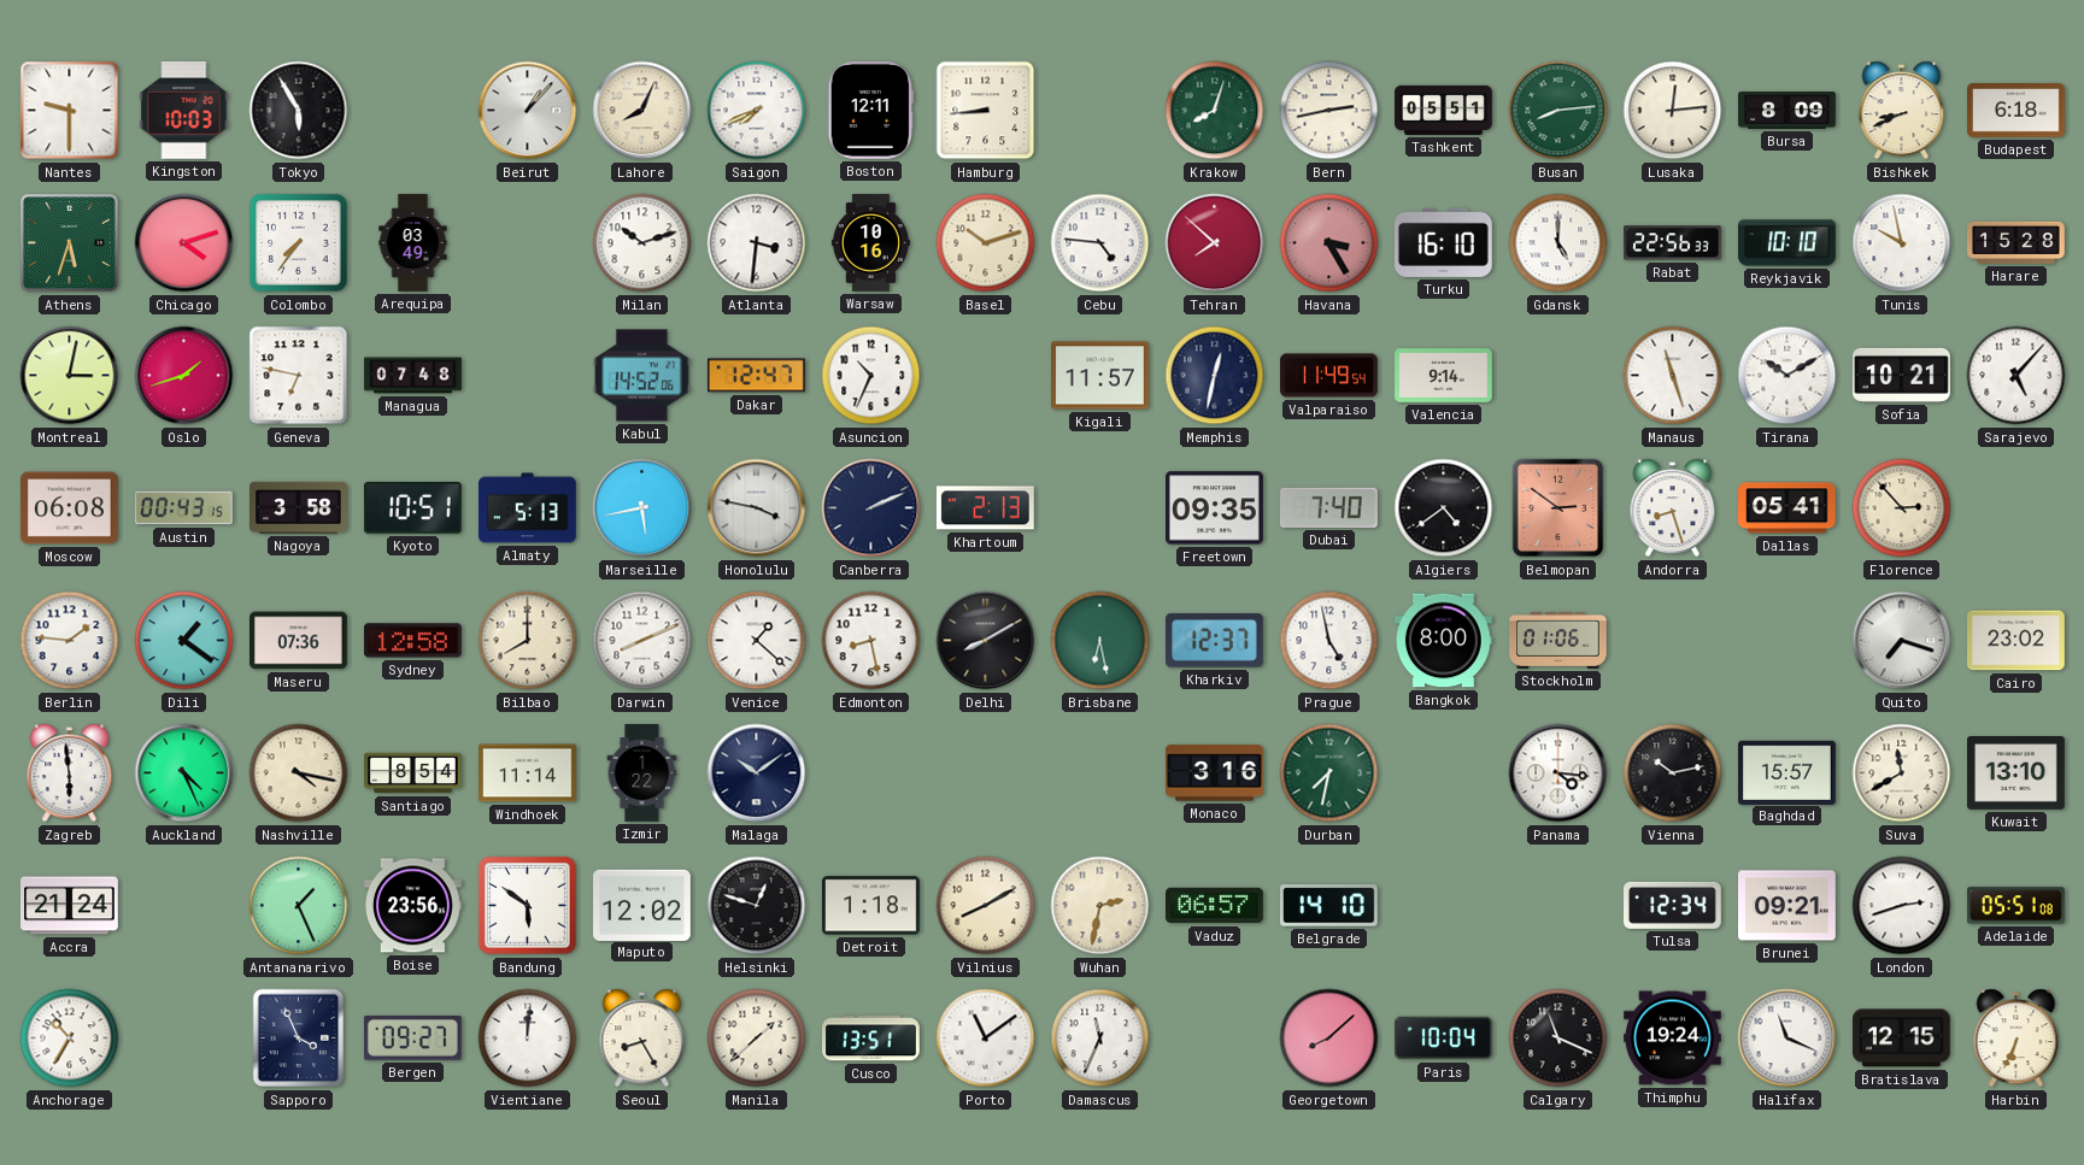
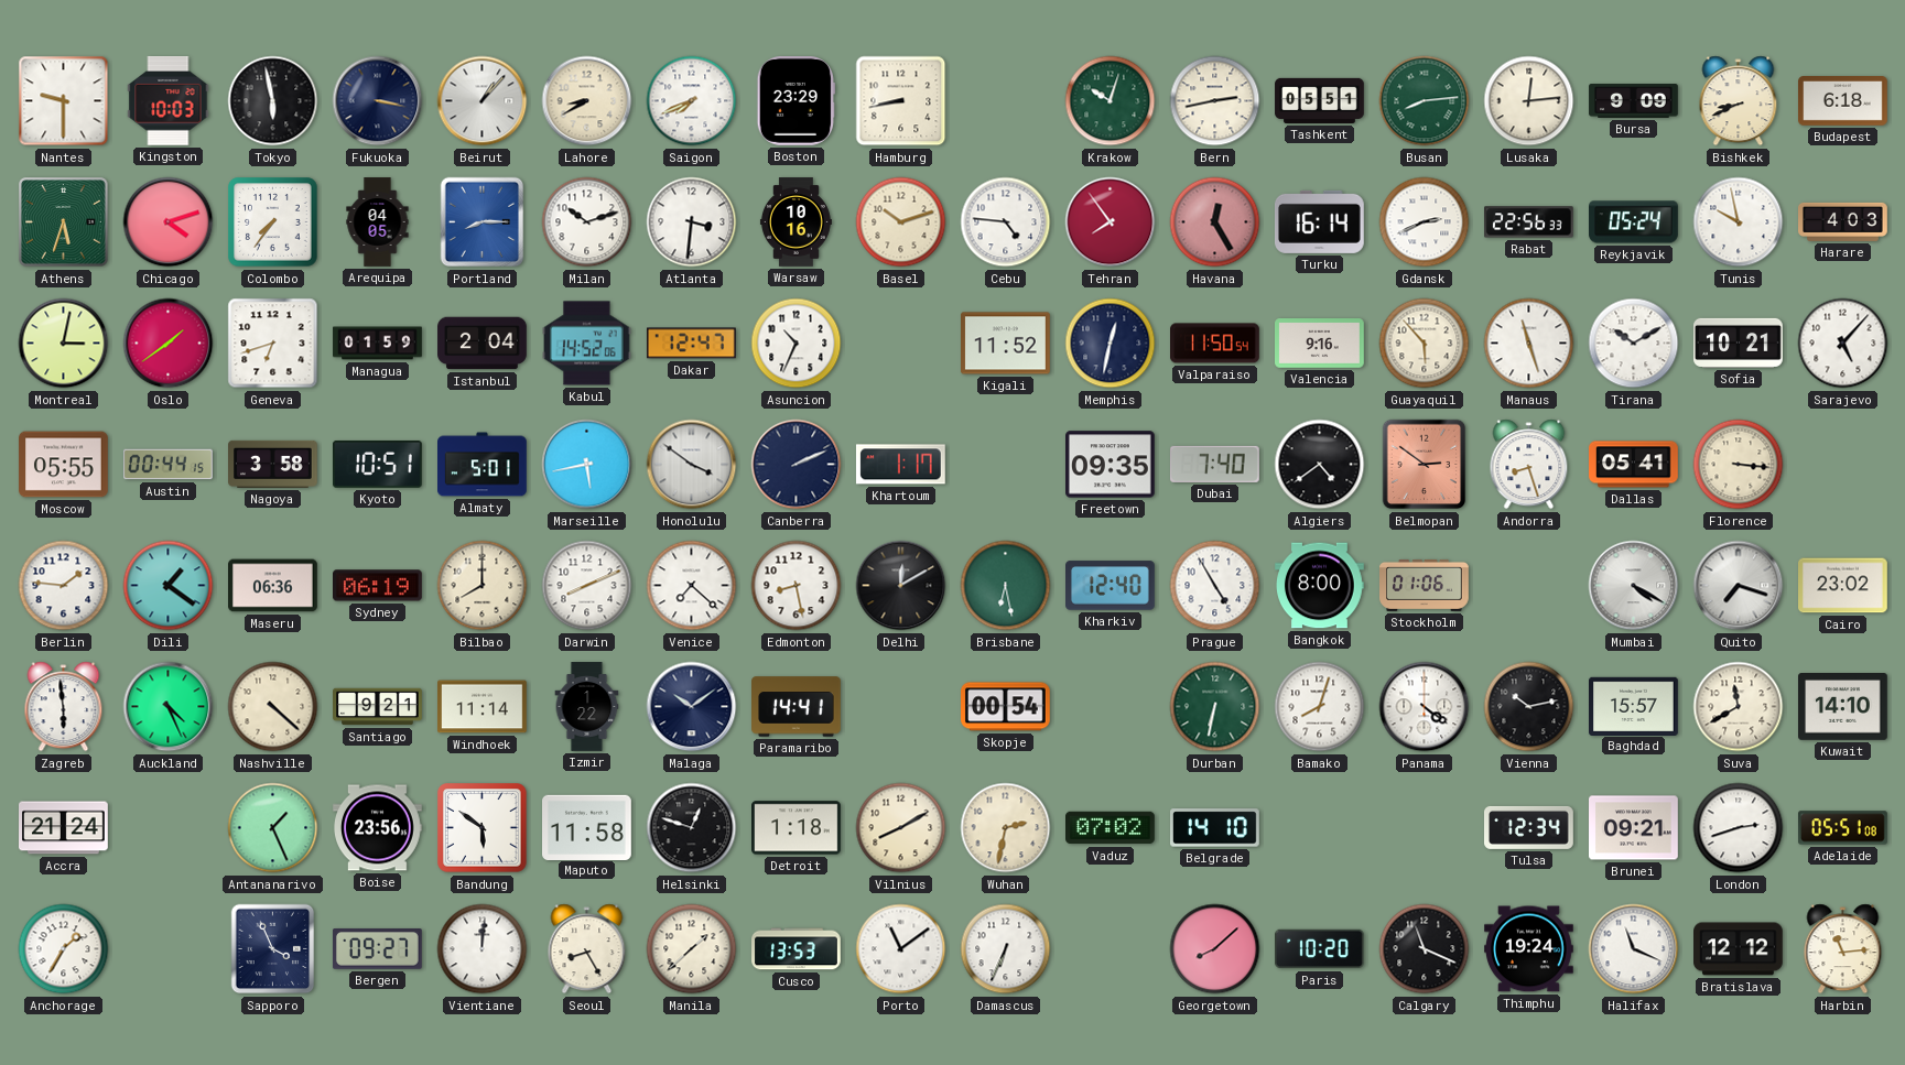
Tokyo: 5:55 -> 5:58 (273, 101)
Fukuoka: none -> 3:17 (378, 101)
Lahore: 8:04 -> 8:40 (587, 101)
Boston: 12:11 -> 23:29 (795, 101)
Hamburg: 8:44 -> 8:43 (901, 101)
Krakow: 8:03 -> 10:03 (1111, 101)
Bursa: 8:09 -> 9:09 (1634, 101)
Arequipa: 03:49 -> 04:05 (378, 222)
Portland: none -> 8:15 (483, 222)
Tehran: 7:52 -> 7:54 (1111, 222)
Havana: 3:25 -> 12:25 (1215, 222)
Turku: 16:10 -> 16:14 (1319, 221)
Gdansk: 5:00 -> 2:41 (1425, 222)
Reykjavik: 10:10 -> 05:24 (1634, 222)
Harare: 15:28 -> 4:03 (1843, 221)
Oslo: 1:42 -> 1:39 (169, 344)
Geneva: 6:47 -> 6:42 (273, 344)
Managua: 07:48 -> 01:59 (378, 344)
Istanbul: none -> 2:04 (483, 344)
Kigali: 11:57 -> 11:52 (1006, 344)
Valparaiso: 11:49 -> 11:50 (1215, 344)
Valencia: 9:14 -> 9:16 (1320, 344)
Guayaquil: none -> 5:53 (1425, 344)
Moscow: 06:08 -> 05:55 (64, 465)
Austin: 00:43 -> 00:44 (169, 465)
Almaty: 5:13 -> 5:01 (483, 465)
Honolulu: 3:47 -> 3:51 (692, 465)
Khartoum: 2:13 -> 1:17 (900, 465)
Florence: 2:53 -> 3:16 (1739, 465)
Maseru: 07:36 -> 06:36 (273, 586)
Sydney: 12:58 -> 06:19 (378, 586)
Venice: 1:22 -> 7:22 (692, 586)
Delhi: 8:10 -> 12:10 (901, 586)
Kharkiv: 12:37 -> 12:40 (1111, 586)
Prague: 4:58 -> 4:55 (1215, 586)
Mumbai: none -> 4:20 (1634, 586)
Nashville: 4:17 -> 4:22 (273, 707)
Santiago: 8:54 -> 9:21 (378, 707)
Paramaribo: none -> 14:41 (797, 707)
Skopje: none -> 00:54 (1006, 707)
Monaco: 3:16 -> none (1215, 773)
Durban: 7:32 -> 6:32 (1215, 707)
Bamako: none -> 8:03 (1320, 707)
Panama: 4:16 -> 4:21 (1425, 707)
Kuwait: 13:10 -> 14:10 (1843, 707)
Maputo: 12:02 -> 11:58 (587, 827)
Vaduz: 06:57 -> 07:02 (1111, 828)
Anchorage: 10:35 -> 1:35 (64, 949)
Cusco: 13:51 -> 13:53 (797, 949)
Damascus: 11:34 -> 6:34 (1006, 949)
Paris: 10:04 -> 10:20 (1320, 949)
Bratislava: 12:15 -> 12:12 (1739, 949)
Harbin: 6:34 -> 11:14 (1843, 949)
